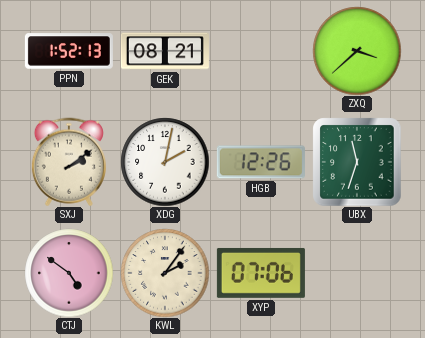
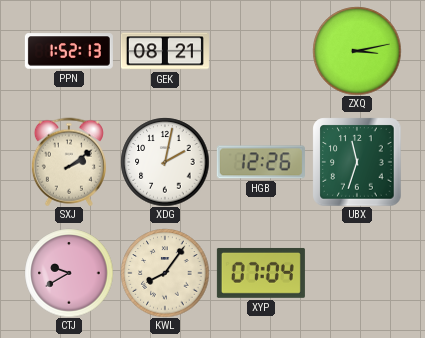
ZXQ: 3:38 -> 3:13 (357, 51)
CTJ: 4:51 -> 9:40 (69, 273)
KWL: 2:06 -> 8:06 (165, 273)
XYP: 07:06 -> 07:04 (261, 273)
